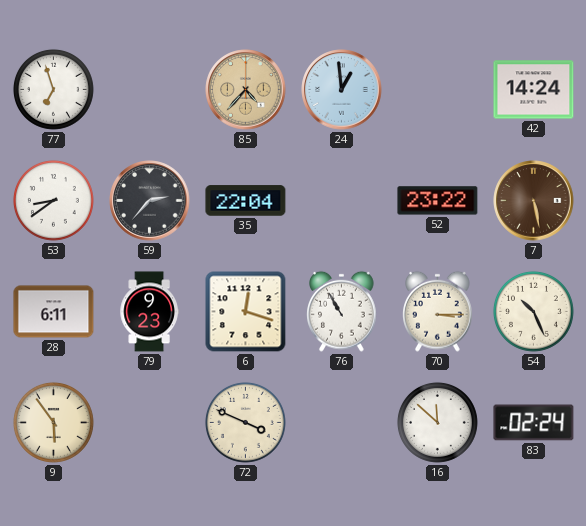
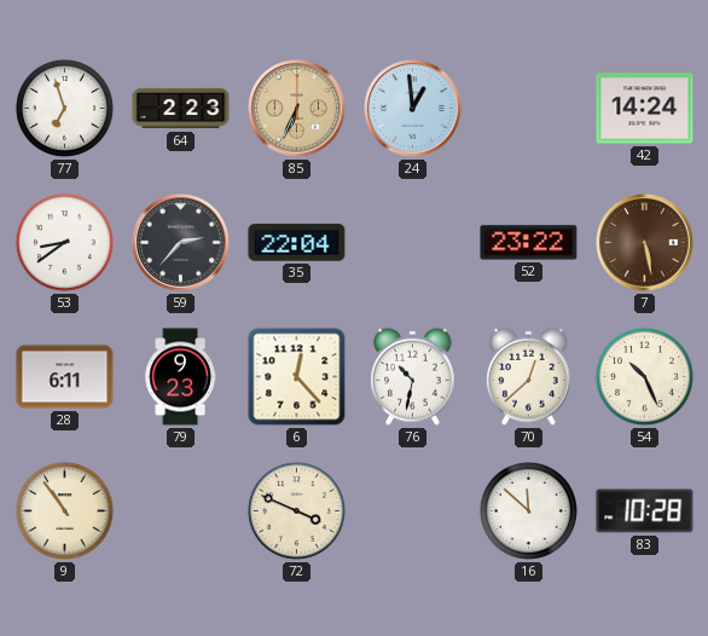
64: none -> 2:23 (181, 109)
85: 4:37 -> 6:34 (297, 109)
6: 12:18 -> 12:23 (297, 377)
76: 10:55 -> 10:32 (413, 376)
70: 3:15 -> 12:38 (529, 376)
9: 5:54 -> 10:54 (64, 510)
83: 02:24 -> 10:28 (645, 511)
